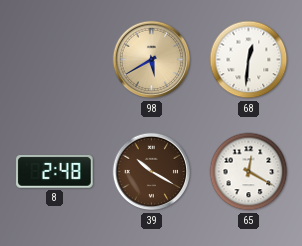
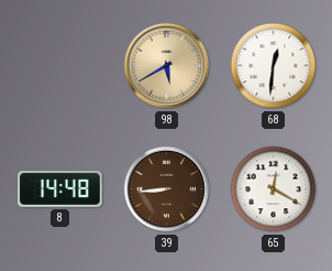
8: 2:48 -> 14:48 (60, 189)
39: 10:20 -> 8:44 (167, 189)
